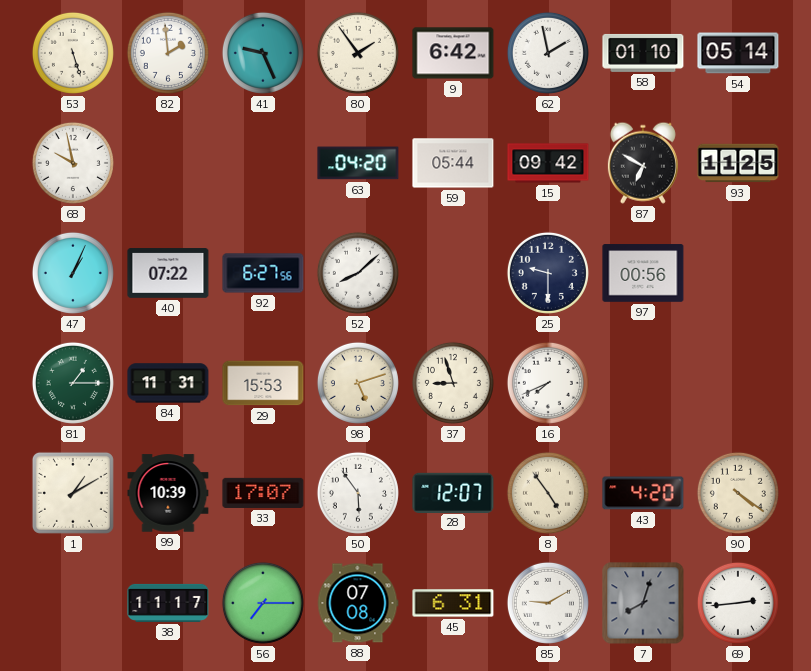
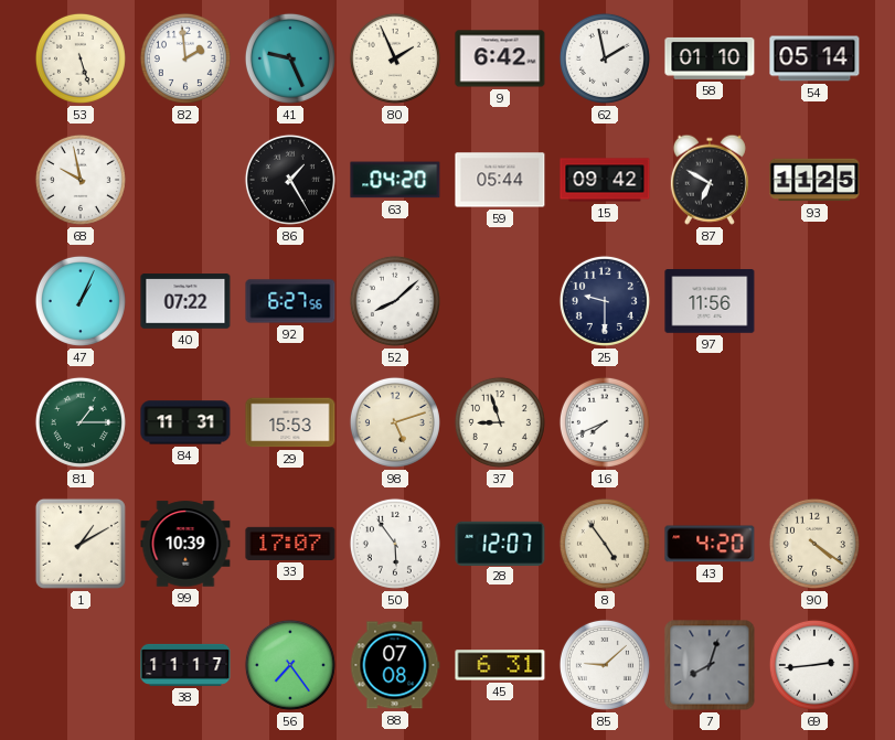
80: 1:54 -> 1:56 (395, 58)
86: none -> 1:25 (290, 180)
97: 00:56 -> 11:56 (710, 301)
56: 7:15 -> 7:24 (290, 665)
85: 9:10 -> 9:08 (605, 665)
